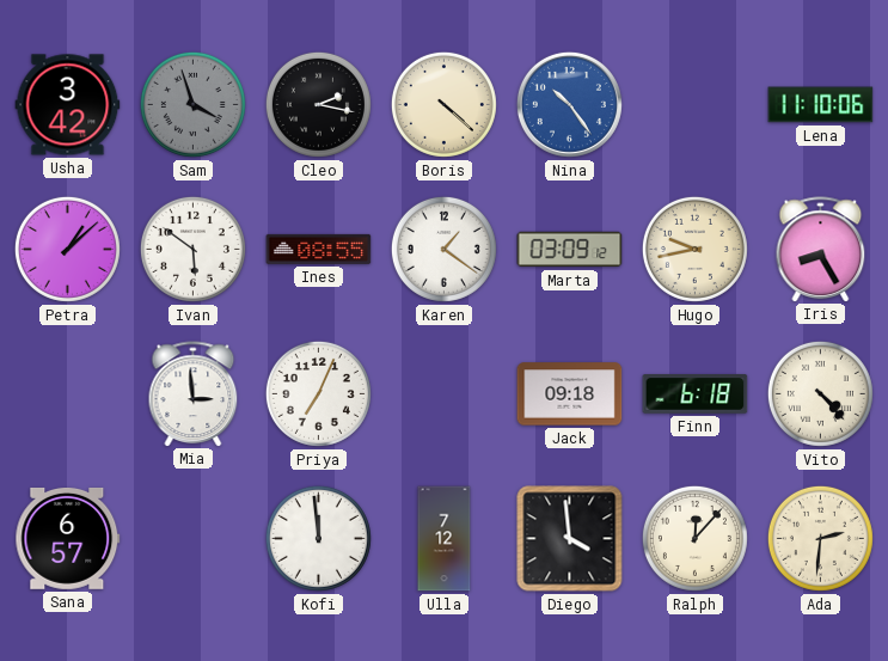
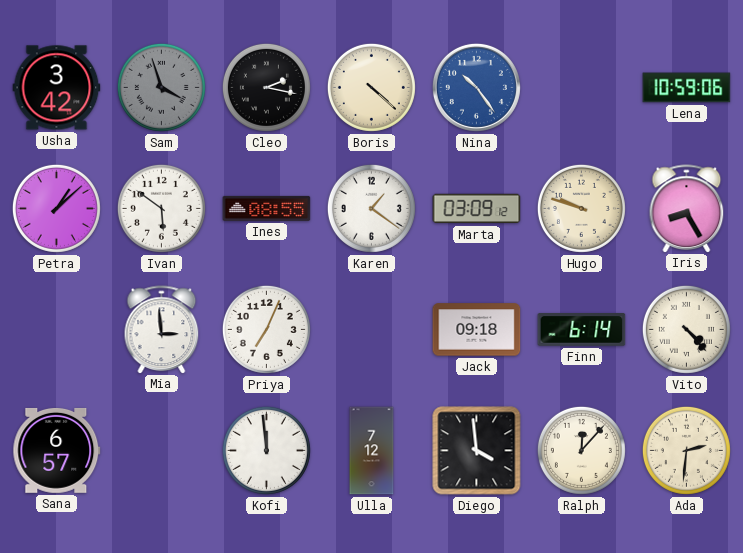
Lena: 11:10 -> 10:59 (687, 88)
Hugo: 9:43 -> 9:48 (581, 208)
Finn: 6:18 -> 6:14 (582, 330)
